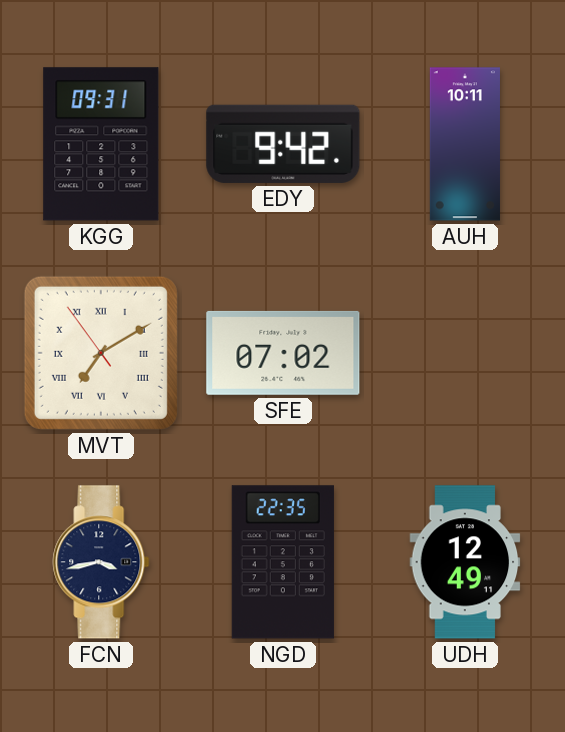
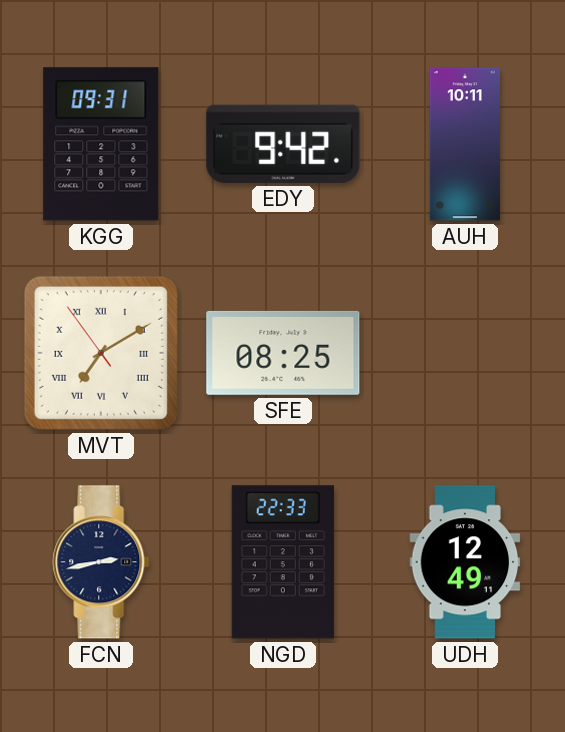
SFE: 07:02 -> 08:25 (283, 353)
FCN: 3:43 -> 2:43 (101, 562)
NGD: 22:35 -> 22:33 (283, 562)
